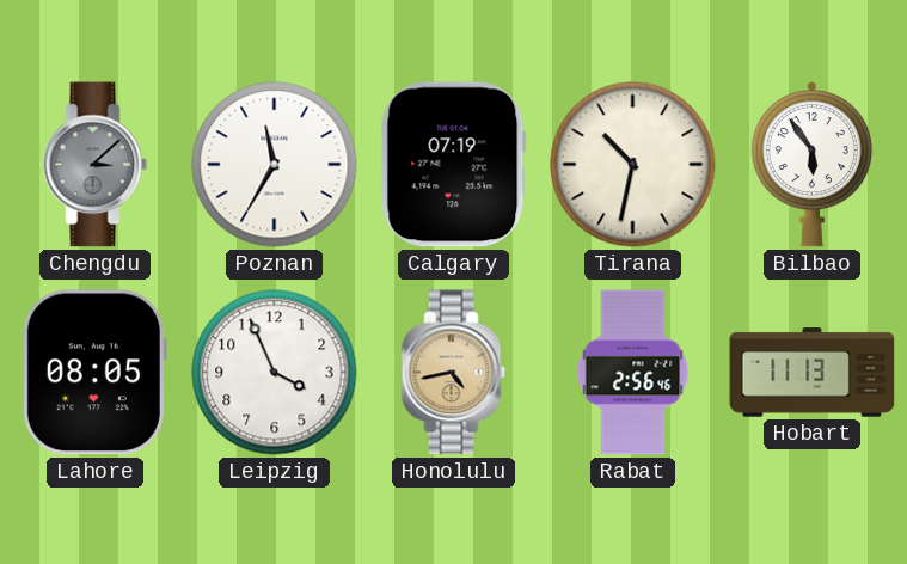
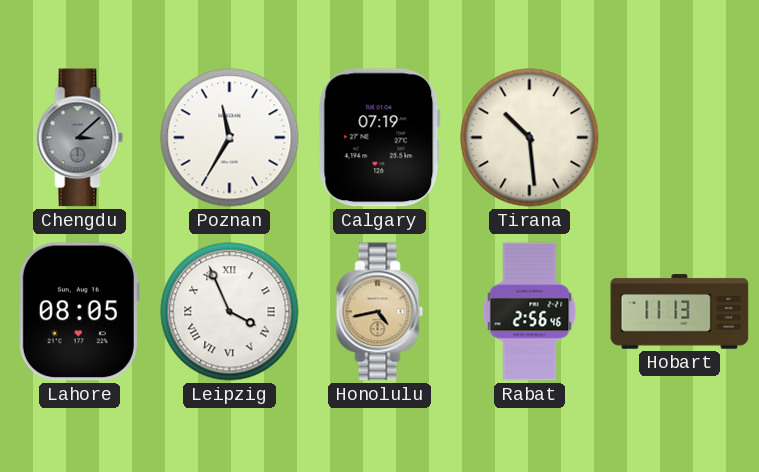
Tirana: 10:32 -> 10:29 (530, 138)
Bilbao: 5:54 -> none (811, 164)
Leipzig numerals: Arabic -> Roman (230, 312)
